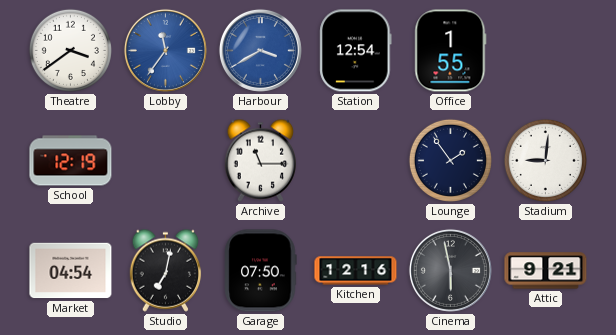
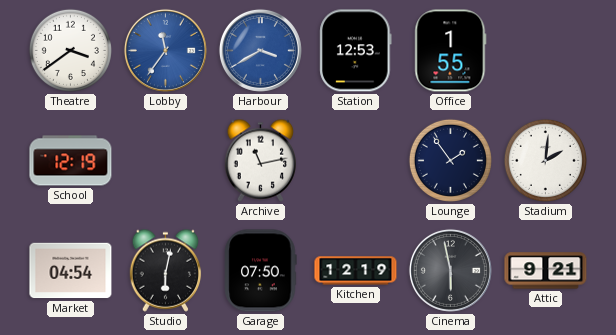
Station: 12:54 -> 12:53 (356, 51)
Archive: 11:15 -> 11:13 (261, 160)
Stadium: 9:01 -> 2:01 (545, 160)
Studio: 7:02 -> 6:02 (166, 270)
Kitchen: 12:16 -> 12:19 (356, 271)
